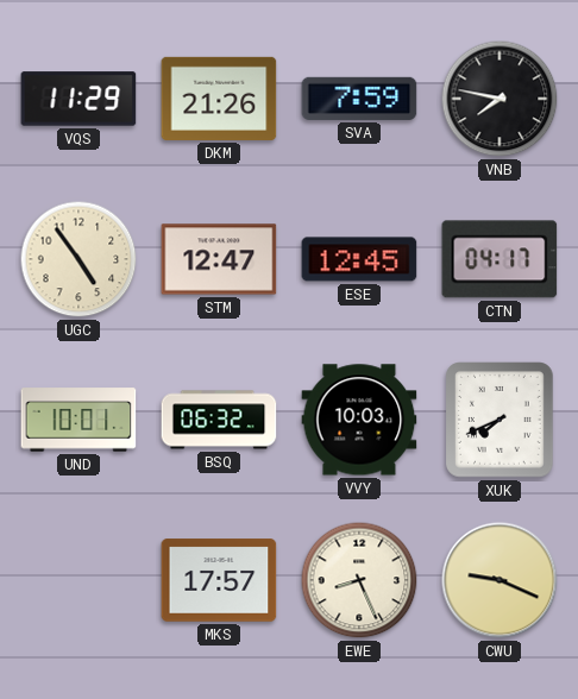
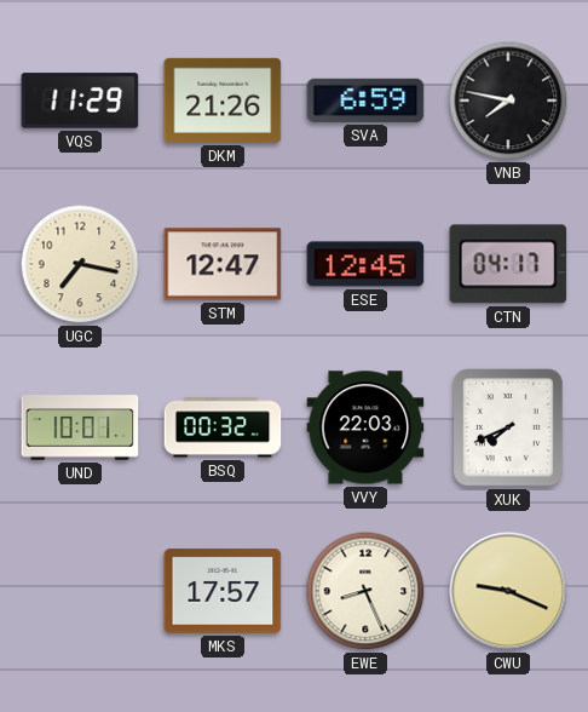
SVA: 7:59 -> 6:59 (365, 101)
UGC: 4:54 -> 7:17 (80, 264)
BSQ: 06:32 -> 00:32 (223, 427)
VVY: 10:03 -> 22:03 (365, 427)
